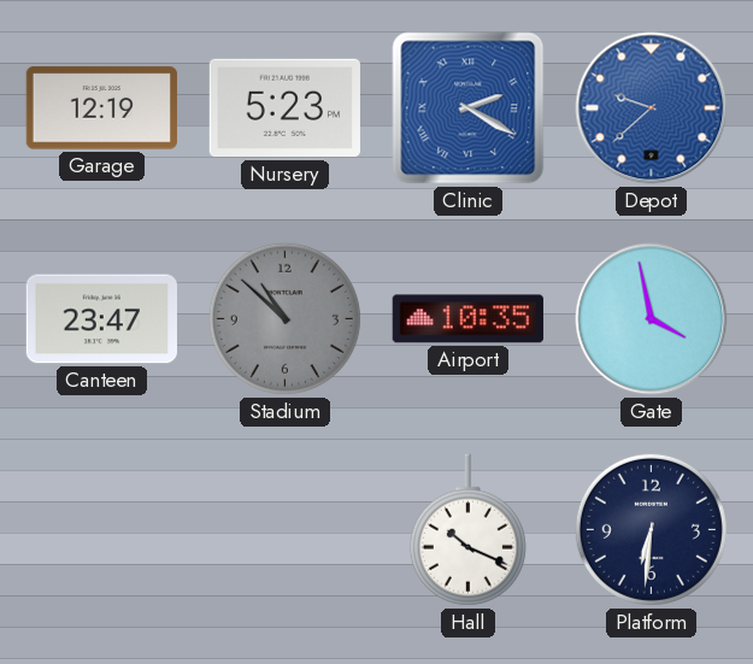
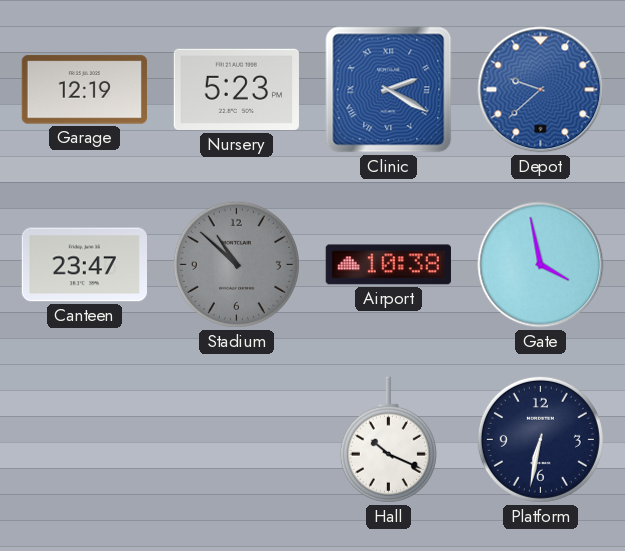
Airport: 10:35 -> 10:38 (388, 265)
Platform: 6:31 -> 6:32 (540, 439)
